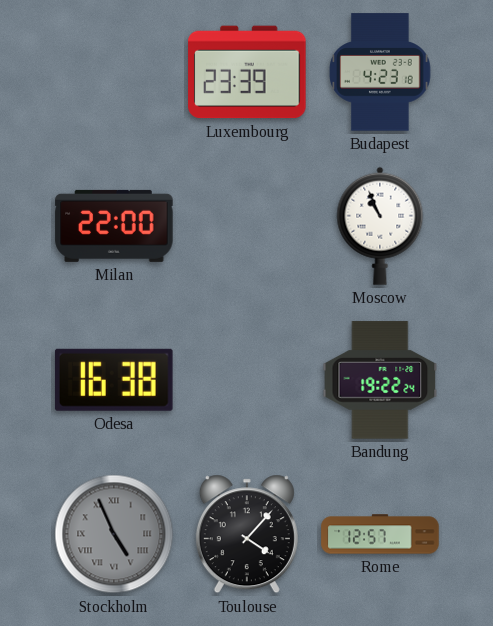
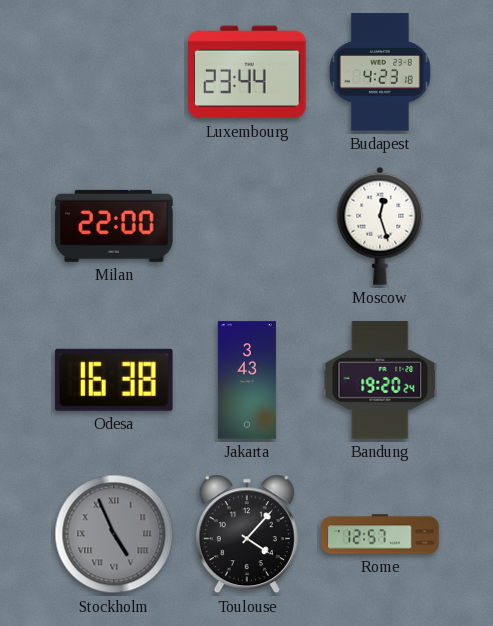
Luxembourg: 23:39 -> 23:44 (247, 72)
Moscow: 10:56 -> 12:27 (380, 226)
Jakarta: none -> 3:43 (247, 380)
Bandung: 19:22 -> 19:20 (380, 380)
